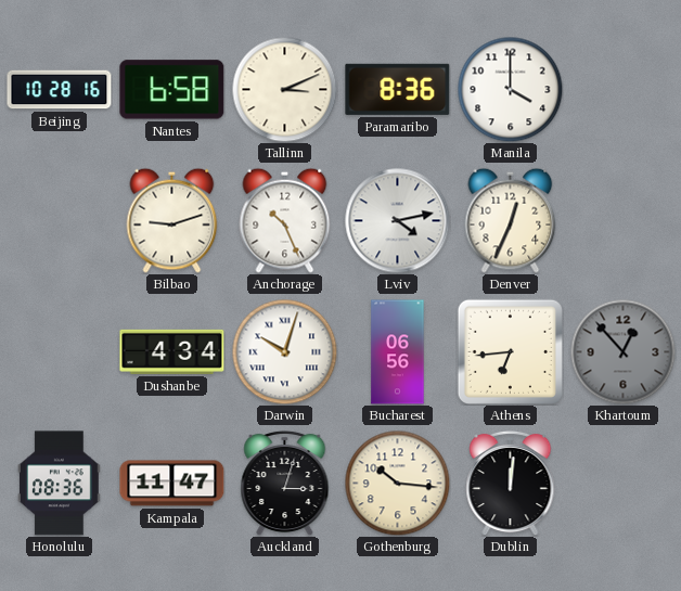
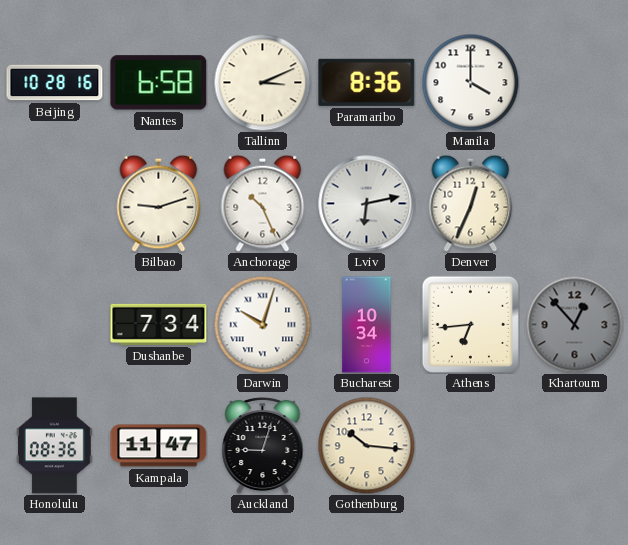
Lviv: 4:13 -> 6:13 (367, 204)
Dushanbe: 4:34 -> 7:34 (159, 324)
Bucharest: 06:56 -> 10:34 (367, 325)
Auckland: 3:03 -> 9:03 (263, 445)
Dublin: 12:01 -> none (511, 483)
